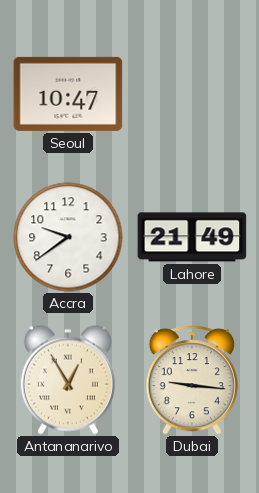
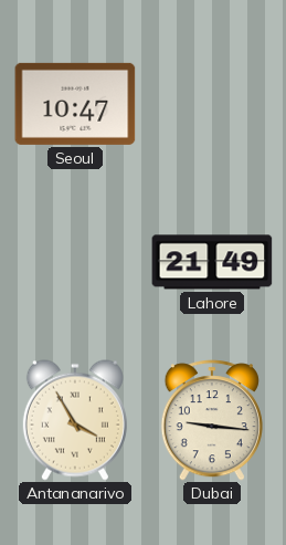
Accra: 9:39 -> none (68, 237)
Antananarivo: 12:55 -> 3:55 (75, 420)
